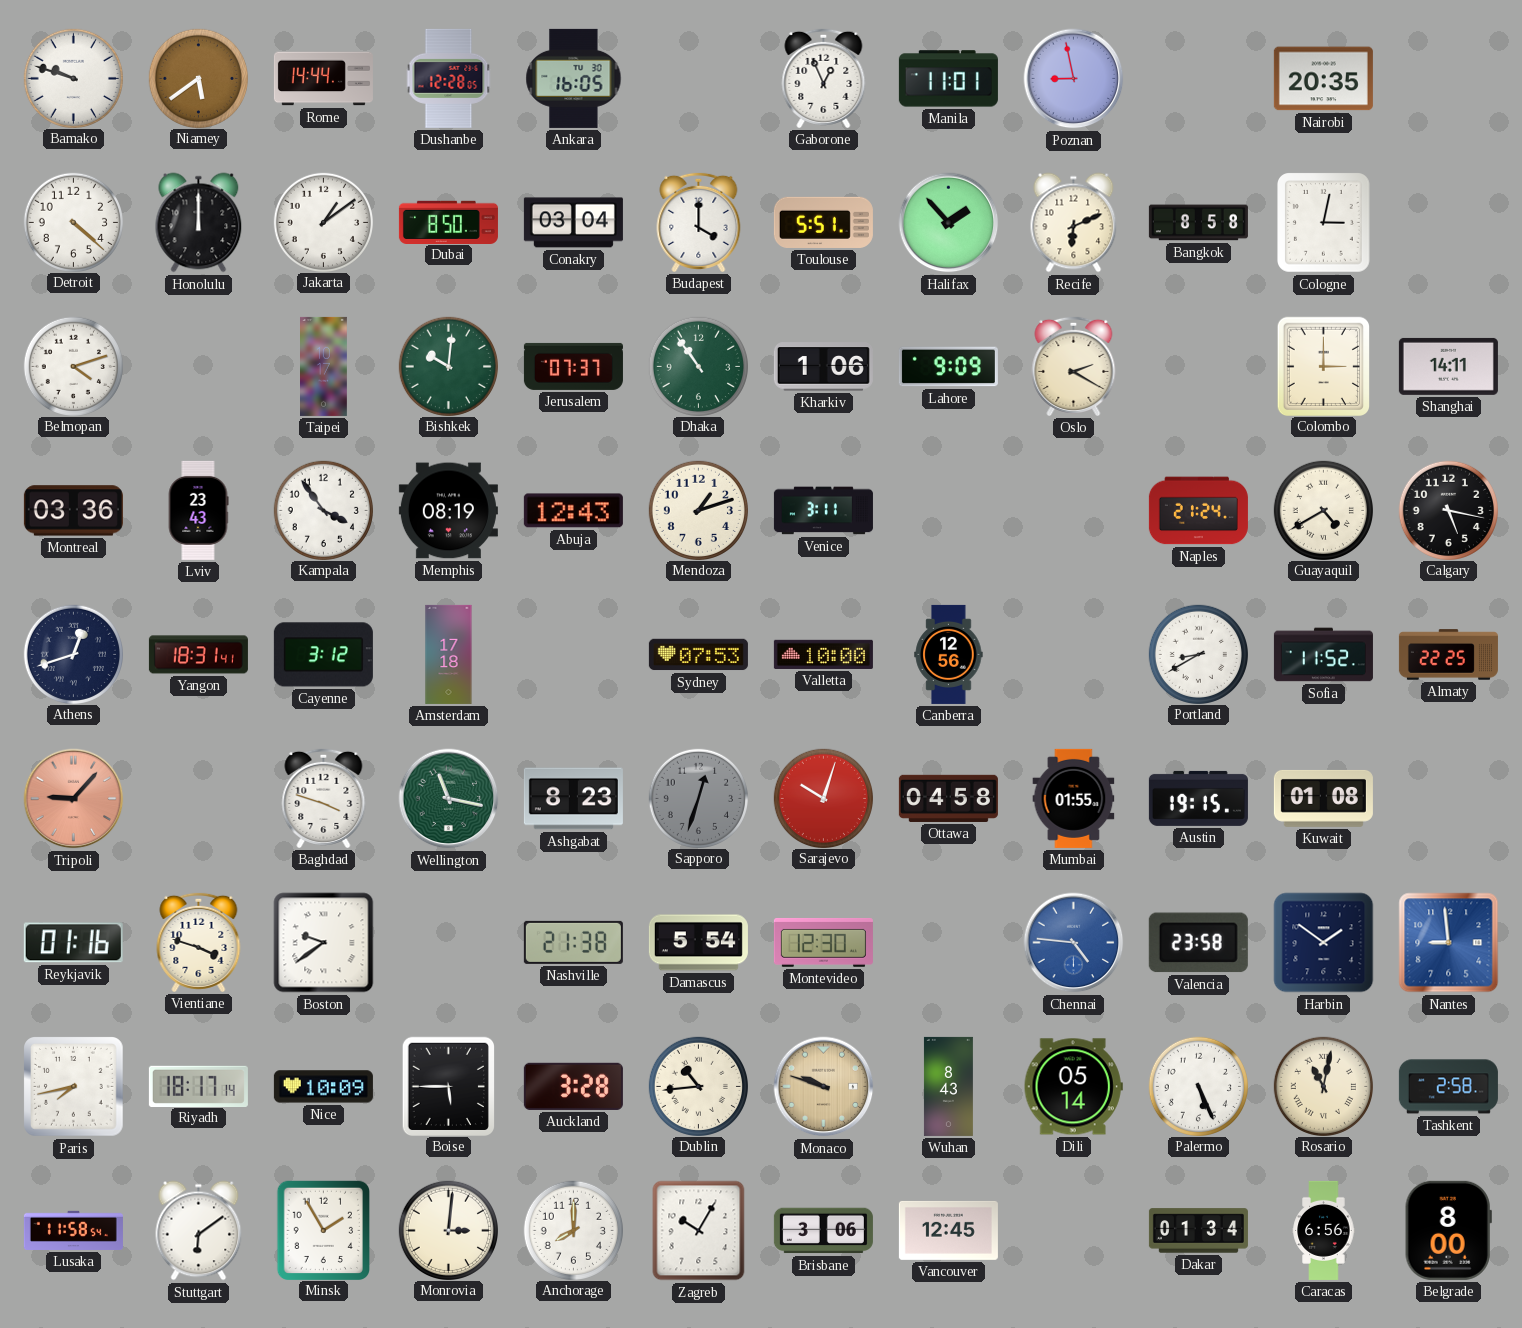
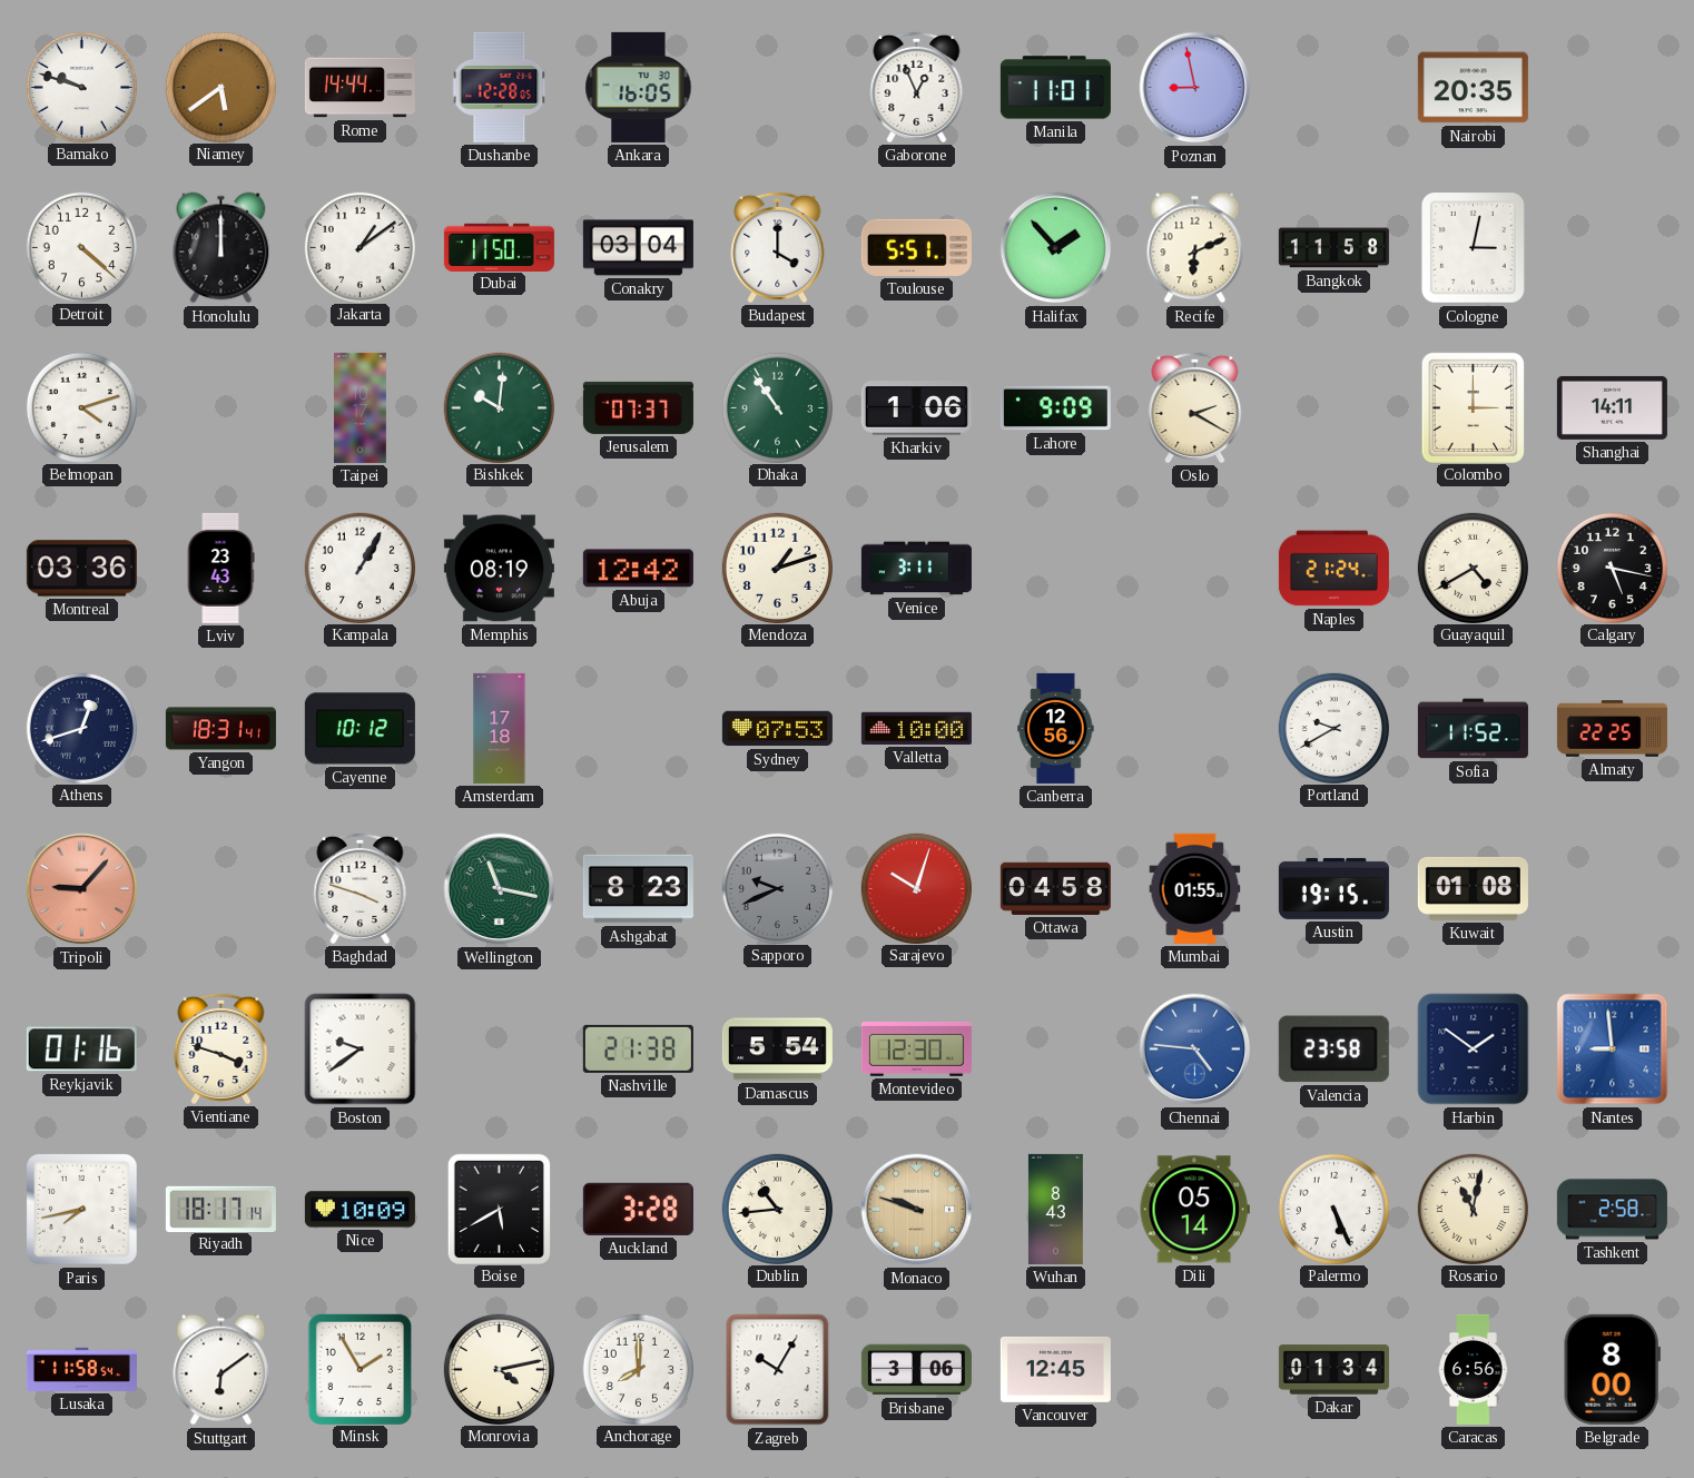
Dubai: 8:50 -> 11:50 (499, 247)
Bangkok: 8:58 -> 11:58 (1333, 248)
Kampala: 3:54 -> 1:05 (360, 568)
Abuja: 12:43 -> 12:42 (638, 569)
Cayenne: 3:12 -> 10:12 (360, 729)
Portland: 8:40 -> 9:40 (1333, 728)
Sapporo: 12:33 -> 9:41 (777, 888)
Boise: 5:45 -> 5:40 (499, 1209)
Monrovia: 3:01 -> 4:13 (499, 1369)
